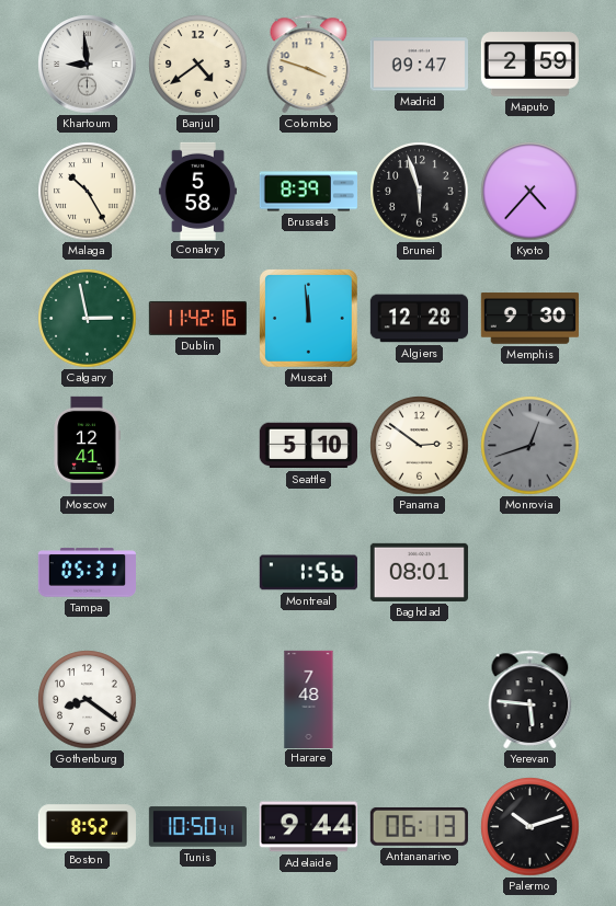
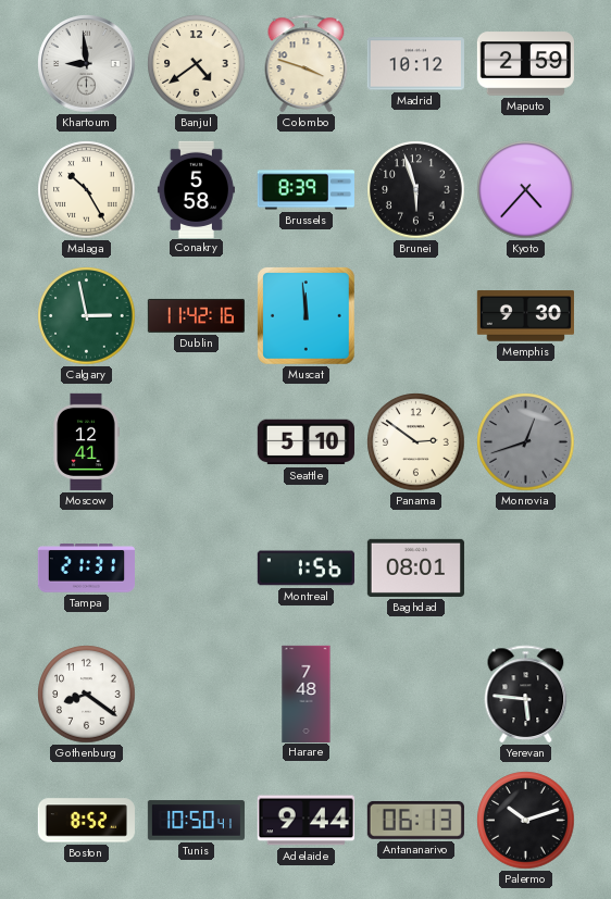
Madrid: 09:47 -> 10:12 (415, 64)
Algiers: 12:28 -> none (419, 319)
Tampa: 05:31 -> 21:31 (86, 569)
